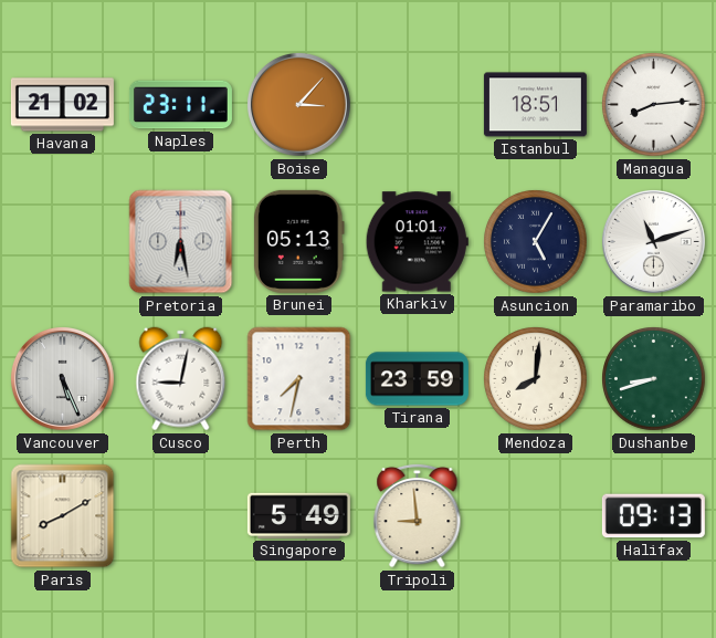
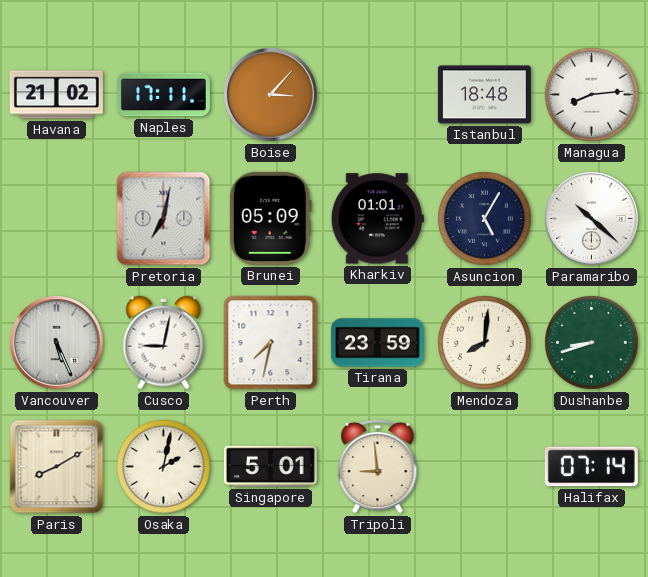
Naples: 23:11 -> 17:11 (163, 95)
Istanbul: 18:51 -> 18:48 (484, 95)
Pretoria: 6:28 -> 7:02 (164, 219)
Brunei: 05:13 -> 05:09 (270, 218)
Paramaribo: 11:12 -> 10:22 (591, 218)
Osaka: none -> 2:02 (164, 467)
Singapore: 5:49 -> 5:01 (270, 466)
Halifax: 09:13 -> 07:14 (591, 467)
